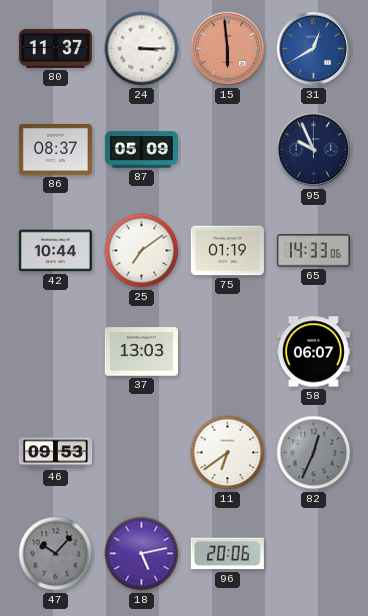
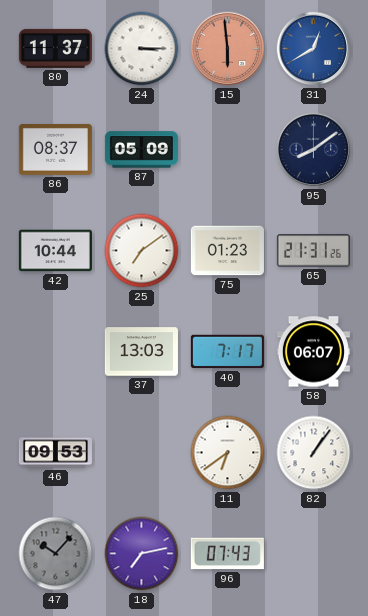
95: 9:56 -> 8:09 (314, 150)
75: 01:19 -> 01:23 (227, 251)
65: 14:33 -> 21:31 (313, 251)
40: none -> 7:17 (227, 352)
82: 12:34 -> 1:06 (314, 453)
82 dial: grey -> white (314, 453)
18: 5:13 -> 7:13 (142, 554)
96: 20:06 -> 07:43 (227, 554)
